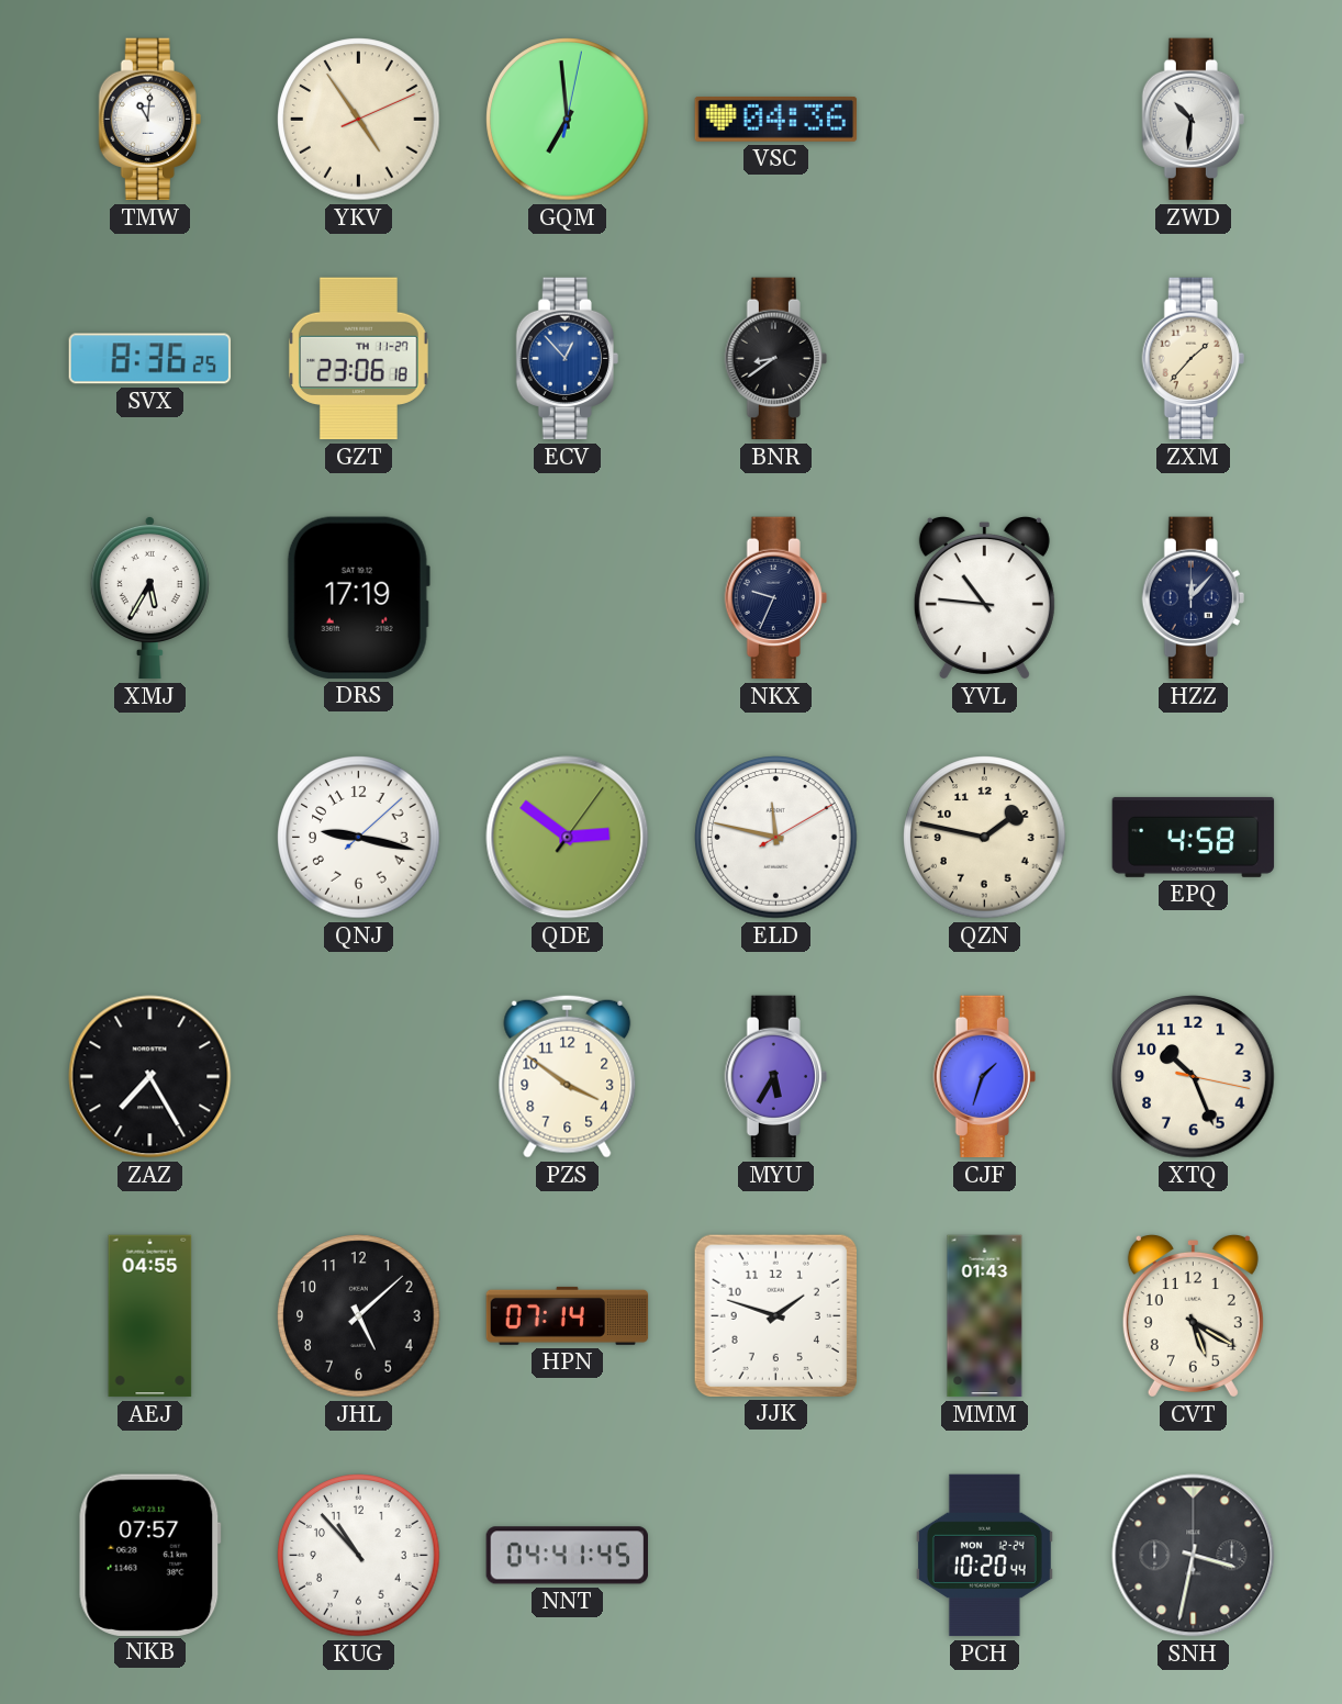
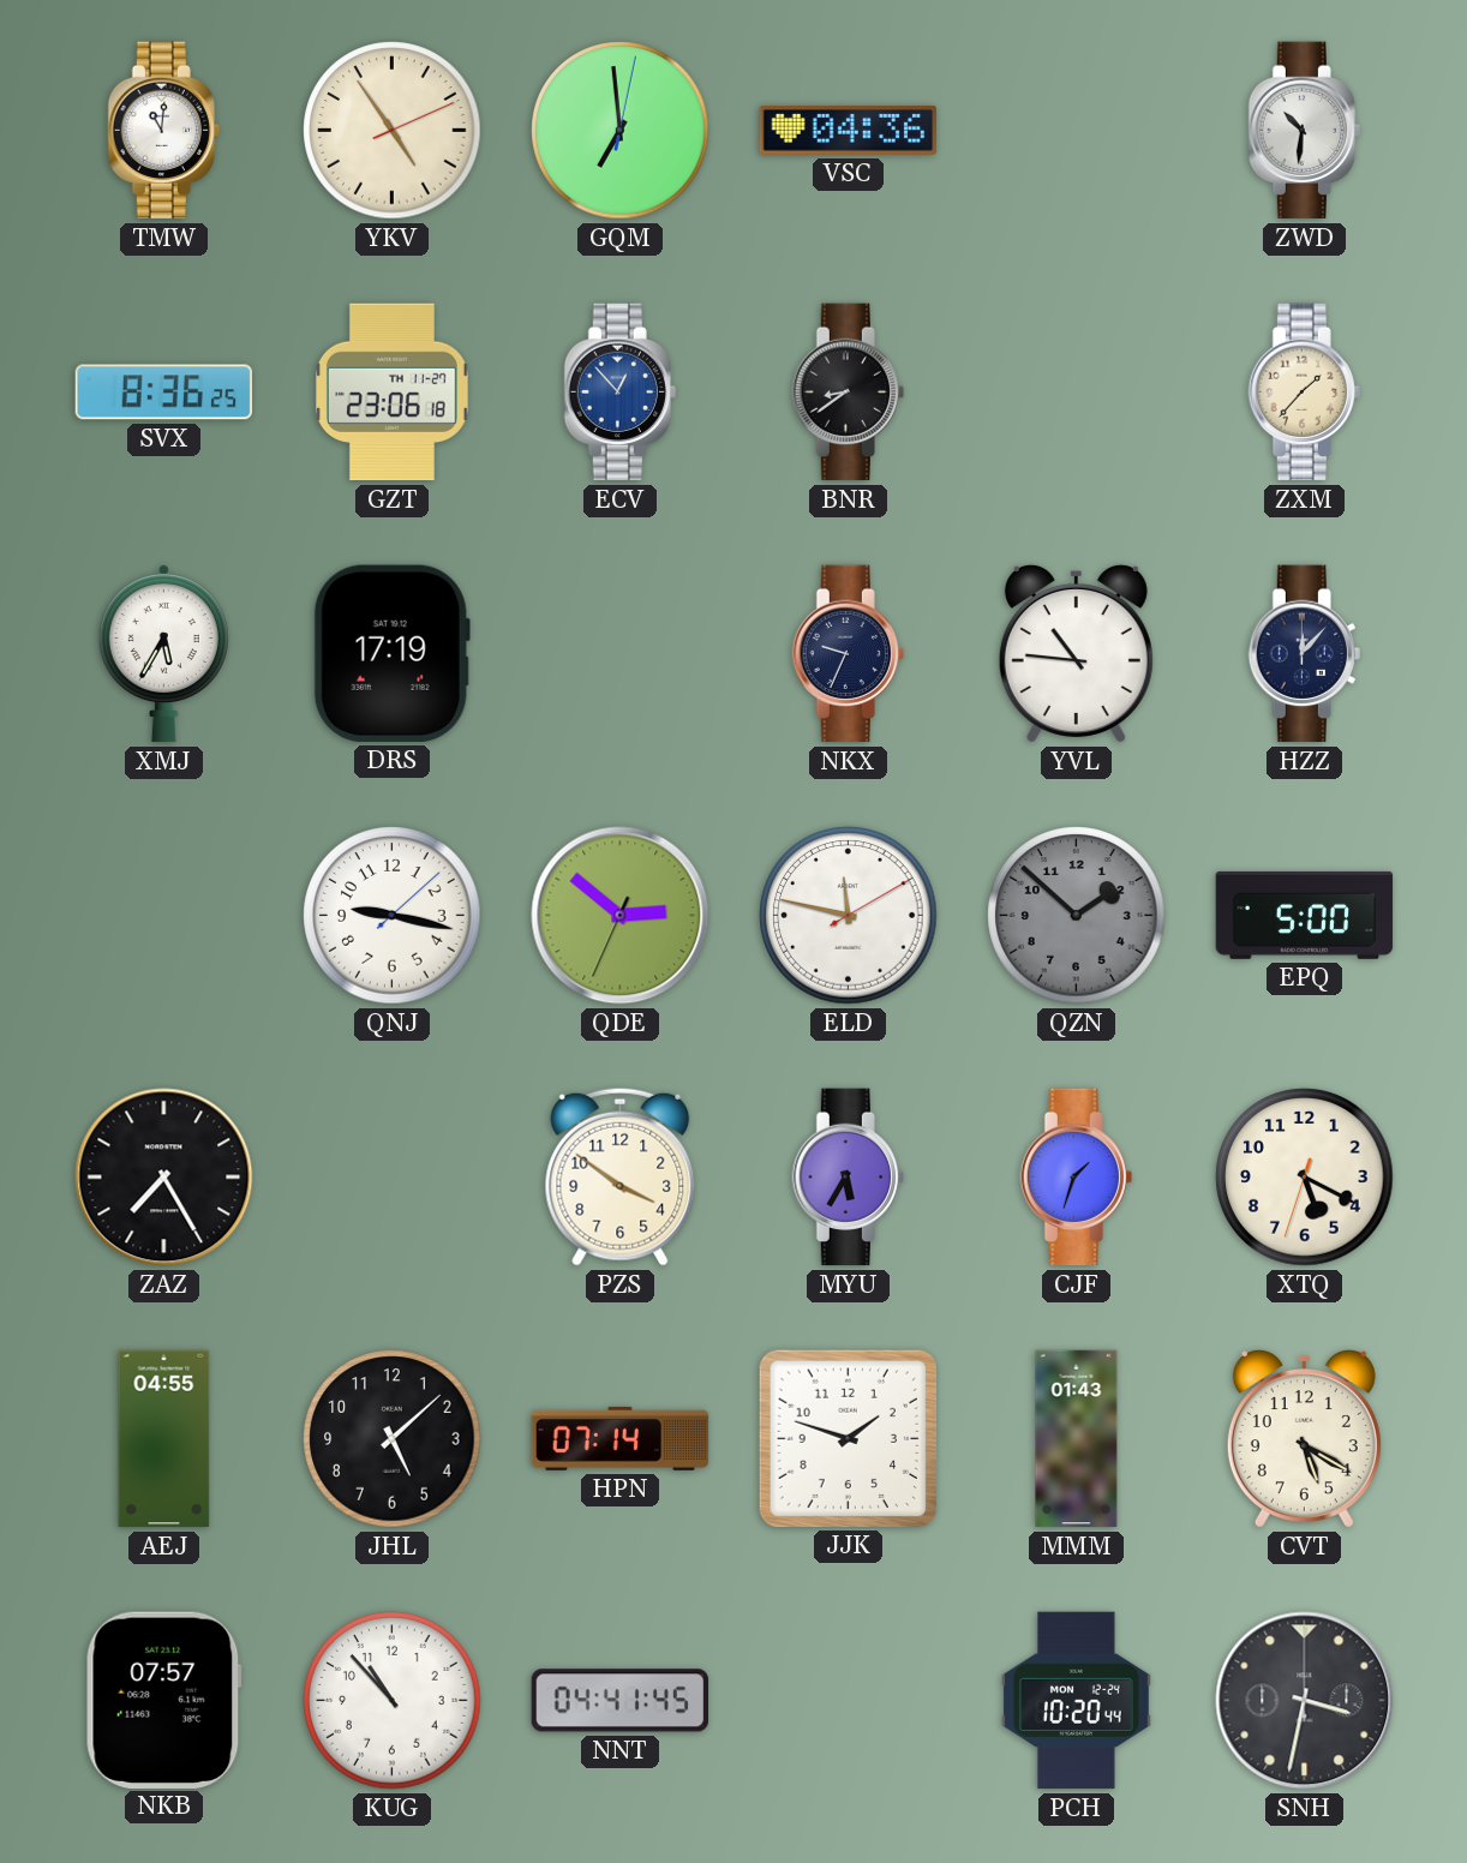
QDE: 2:51:06 -> 2:51:34 (621, 916)
QZN: 1:47 -> 1:52 (1077, 916)
QZN dial: cream -> grey (1077, 916)
EPQ: 4:58 -> 5:00 (1305, 915)
XTQ: 10:26 -> 5:19 (1305, 1178)
